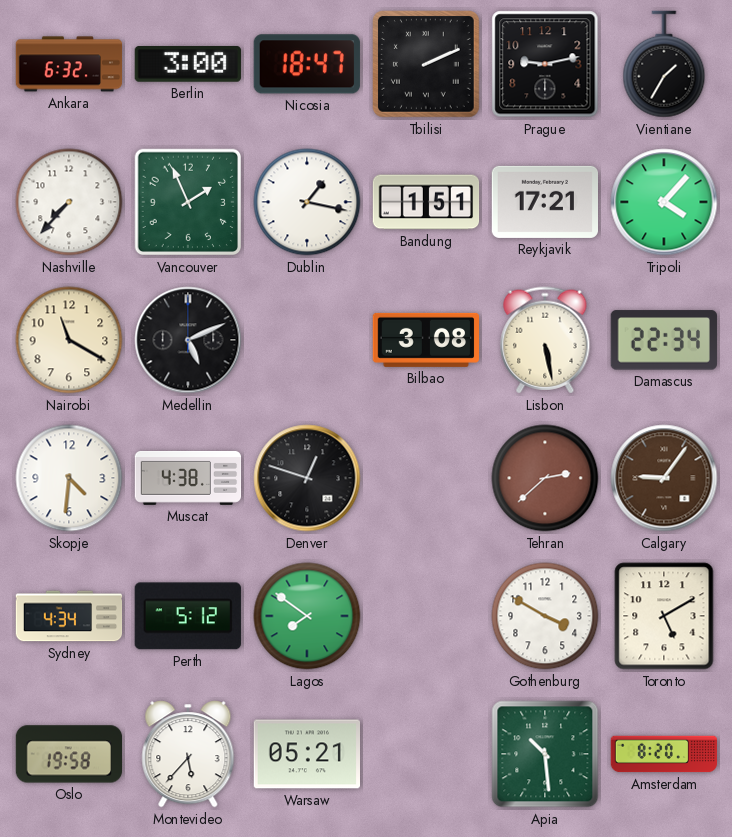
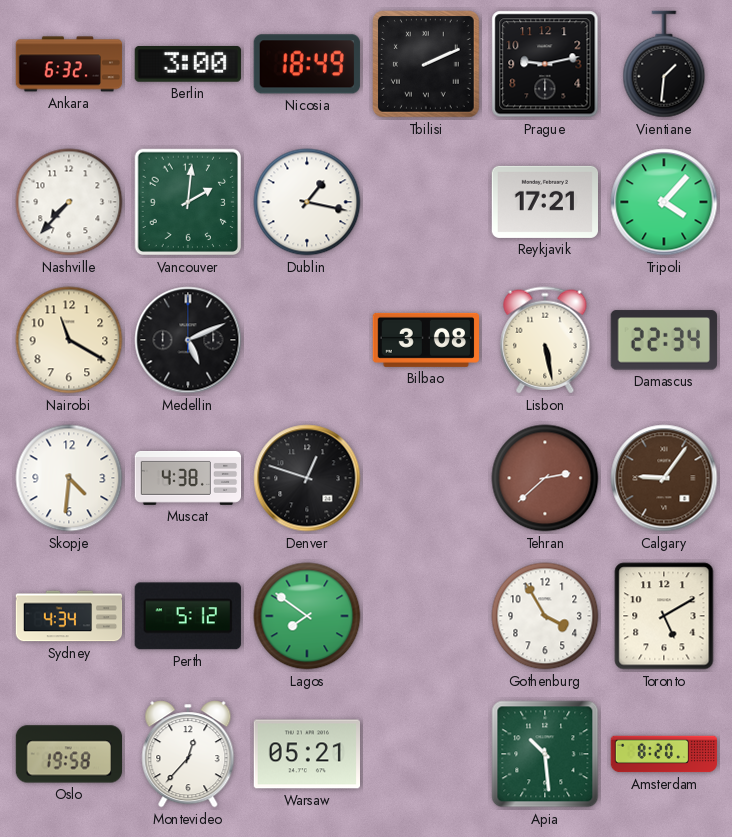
Nicosia: 18:47 -> 18:49 (307, 64)
Vientiane: 1:35 -> 1:31 (664, 64)
Vancouver: 1:56 -> 2:01 (188, 202)
Bandung: 1:51 -> none (426, 202)
Gothenburg: 3:50 -> 3:55 (545, 616)
Montevideo: 5:37 -> 12:37 (188, 754)
